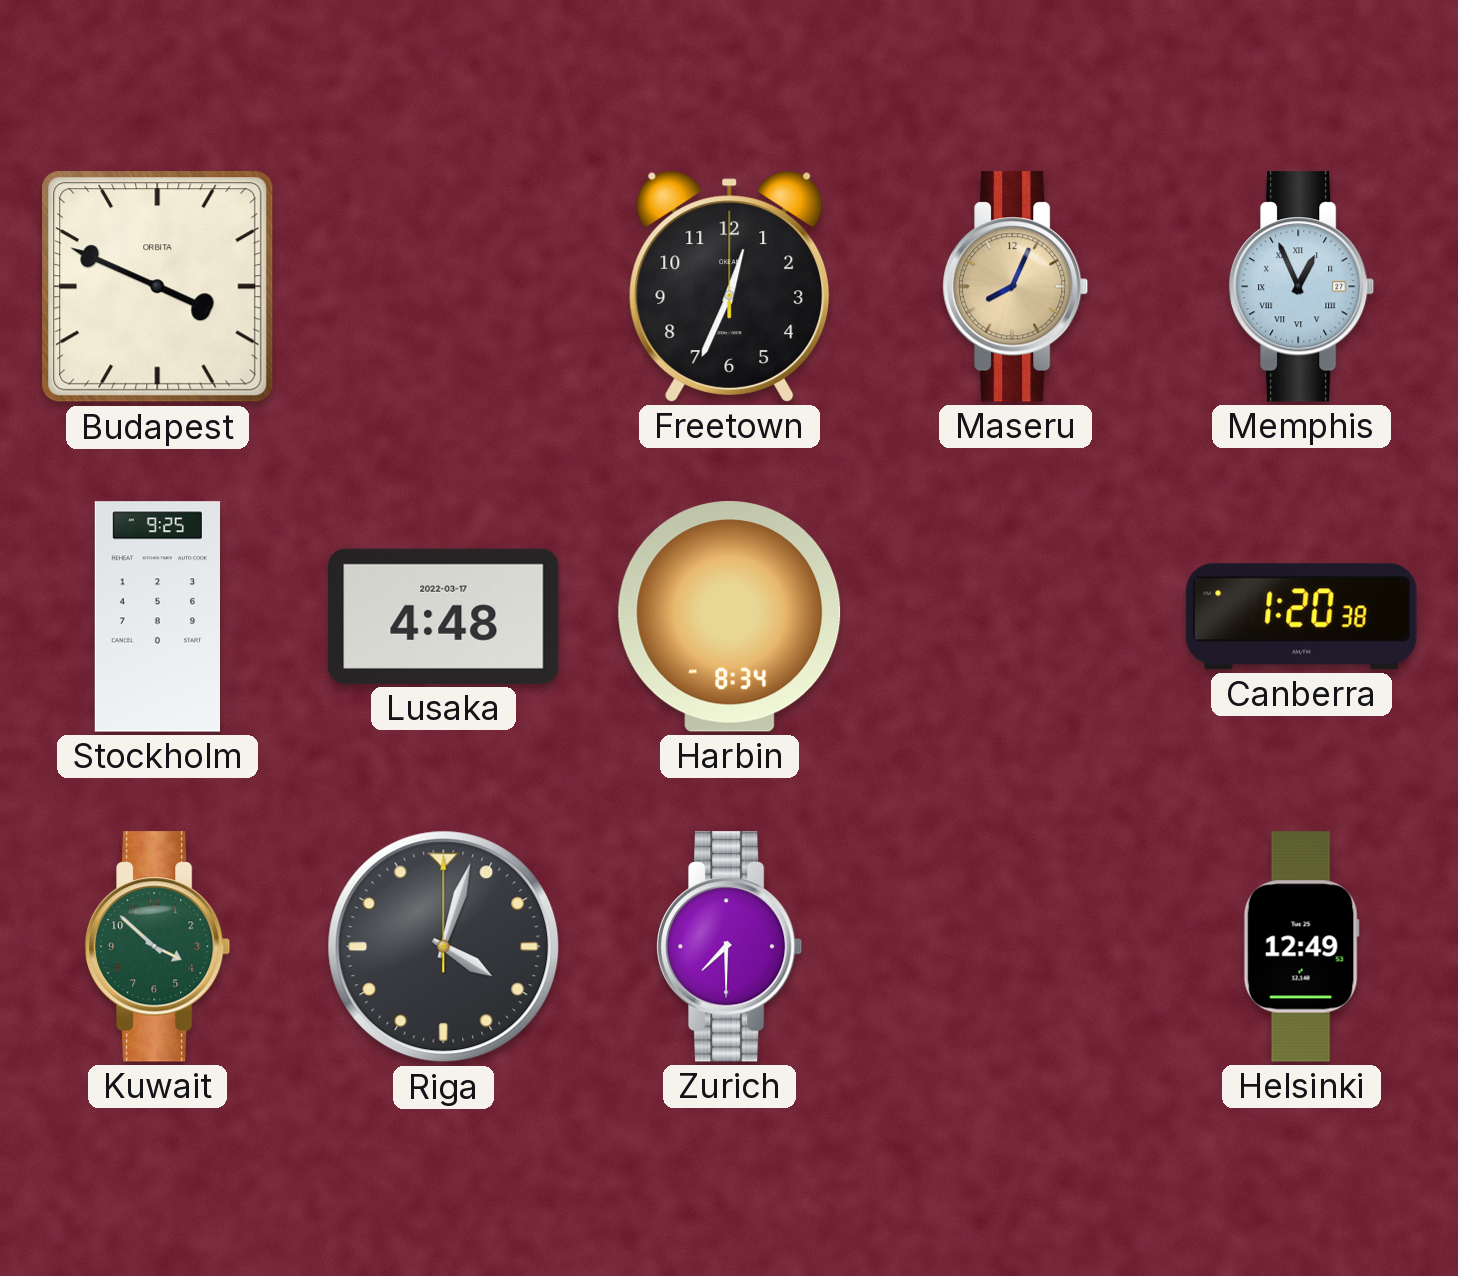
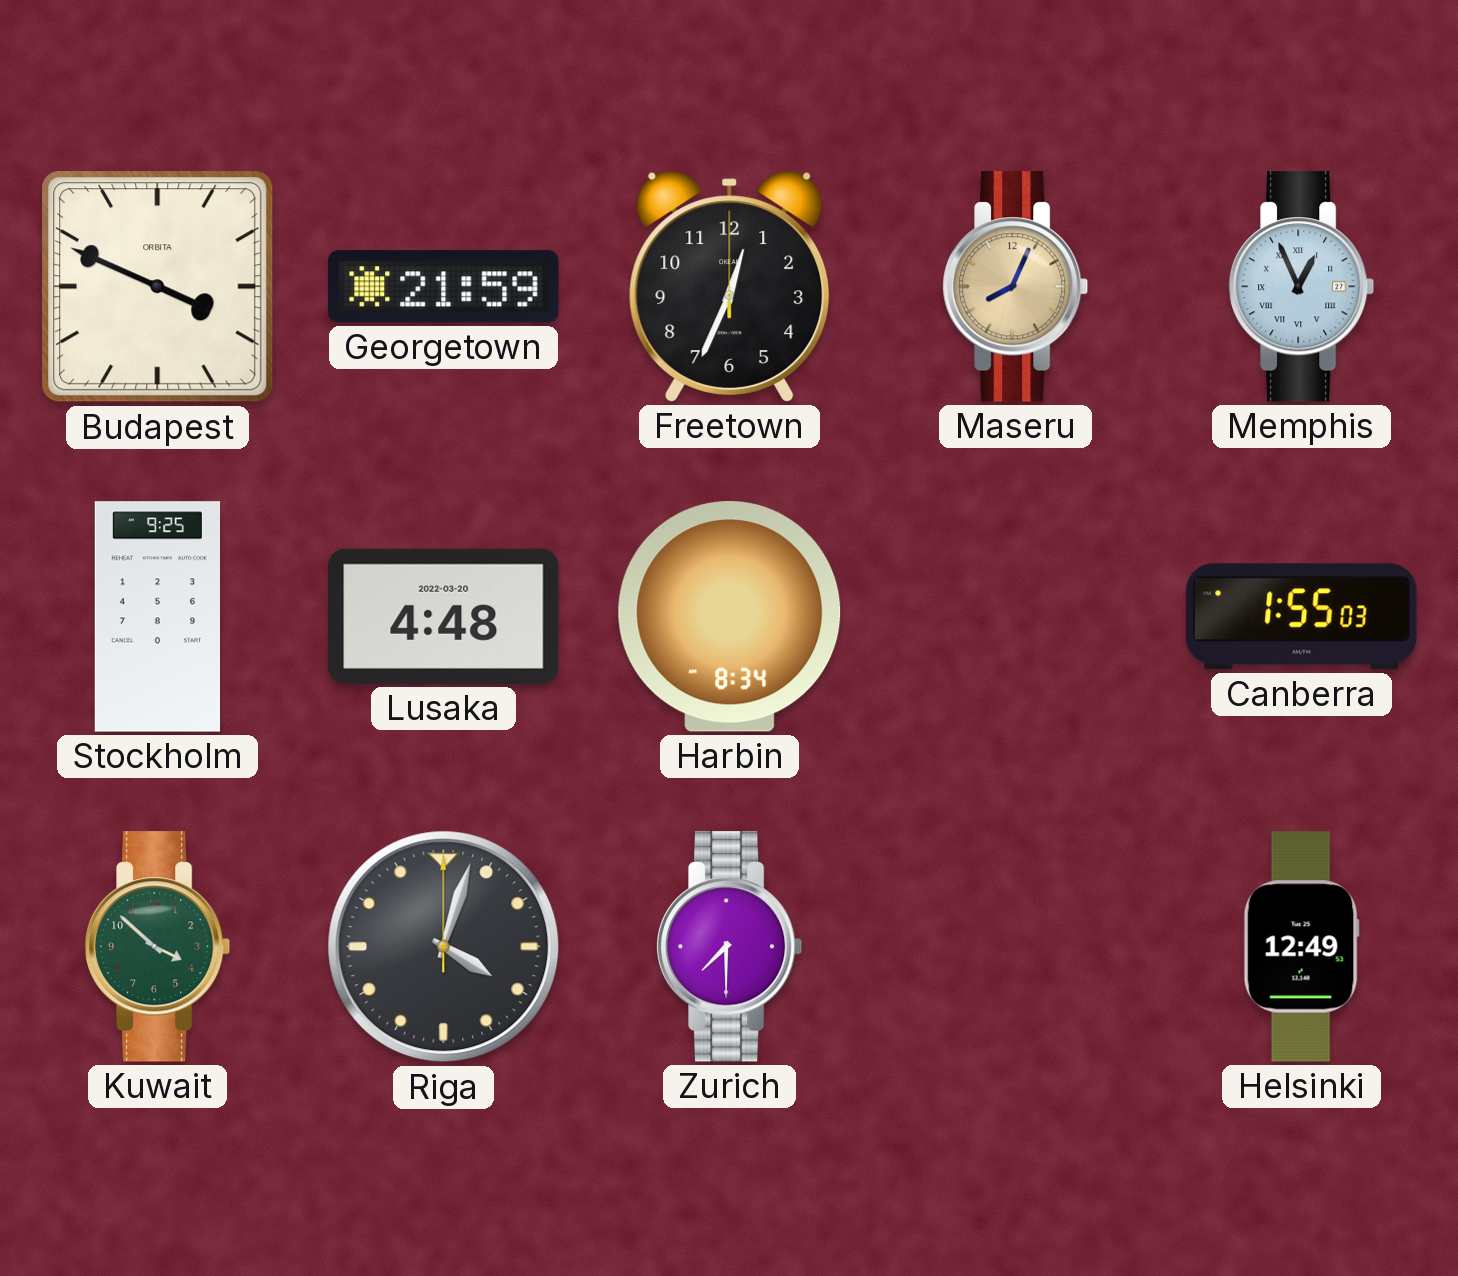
Georgetown: none -> 21:59 (444, 287)
Lusaka date: 2022-03-17 -> 2022-03-20 (444, 616)
Canberra: 1:20 -> 1:55 (1302, 617)
